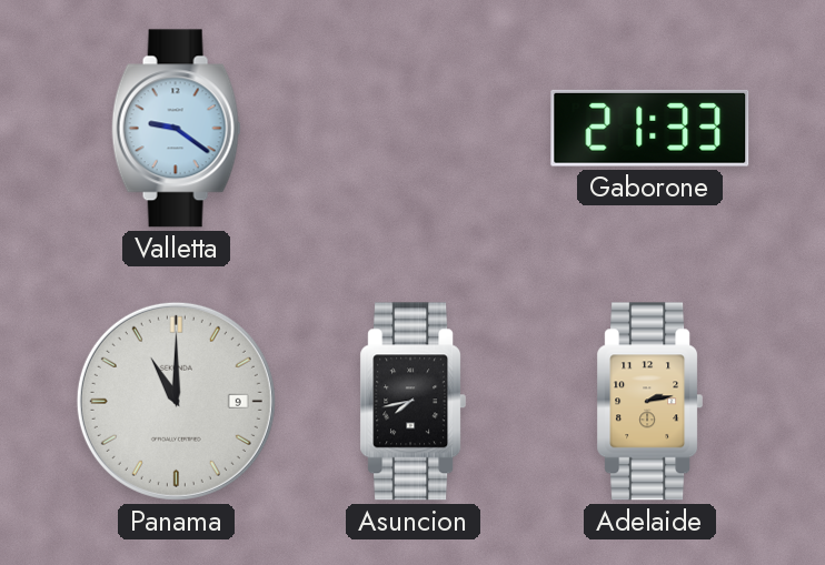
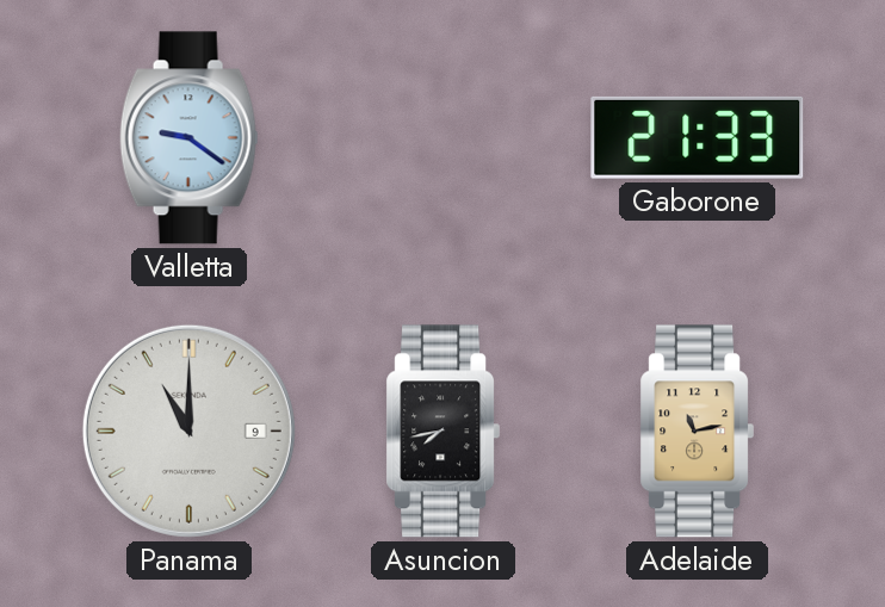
Adelaide: 2:13 -> 11:13 (698, 432)
